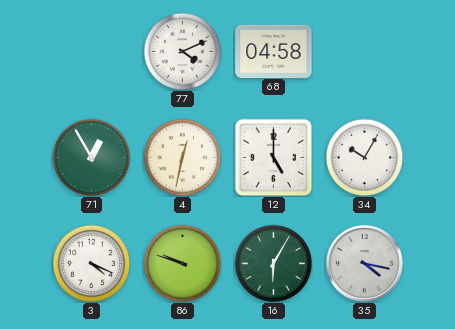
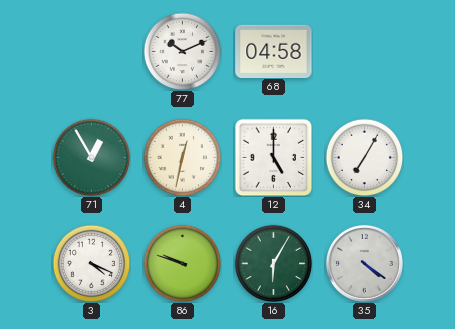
77: 4:11 -> 10:11 (182, 51)
34: 10:05 -> 7:05 (364, 157)
35: 4:17 -> 4:21 (364, 263)
